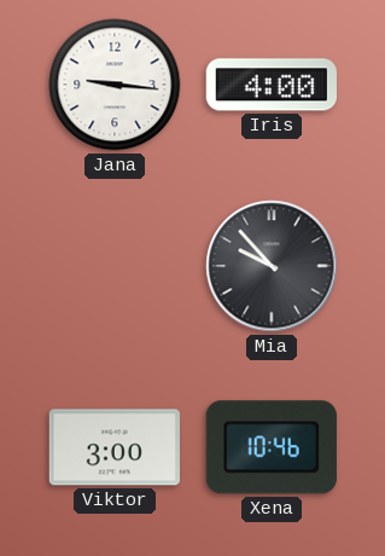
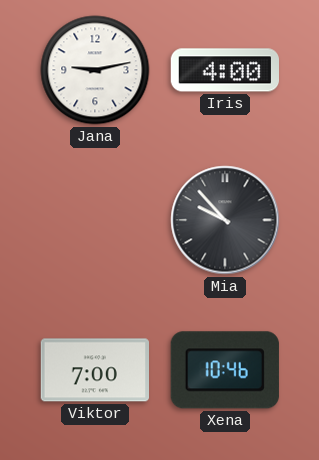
Jana: 9:16 -> 9:13 (95, 70)
Viktor: 3:00 -> 7:00 (94, 370)
